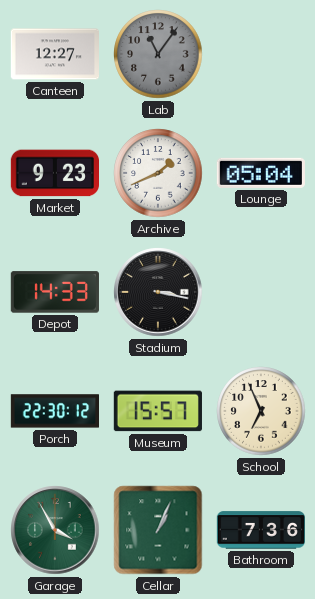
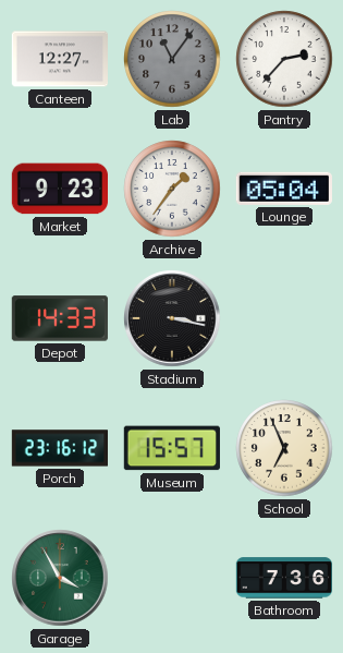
Pantry: none -> 2:37 (284, 59)
Archive: 1:41 -> 1:36 (172, 189)
Porch: 22:30 -> 23:16 (59, 448)
Cellar: 1:04 -> none (158, 530)
